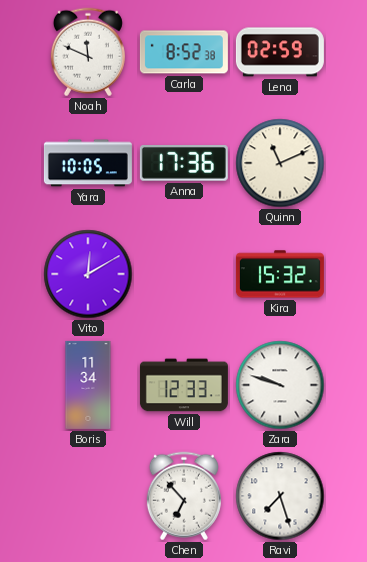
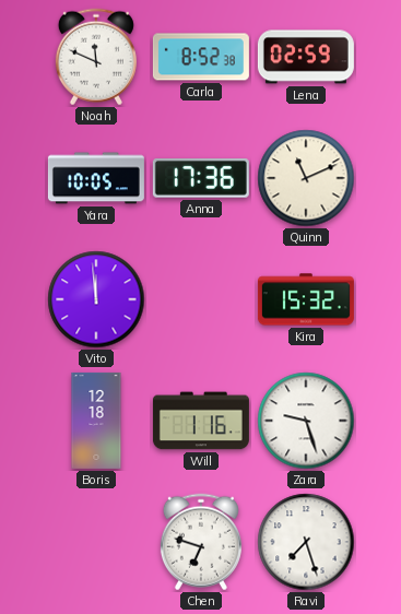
Vito: 12:10 -> 11:59 (96, 299)
Boris: 11:34 -> 12:18 (96, 421)
Will: 12:33 -> 1:16 (201, 421)
Zara: 9:48 -> 9:27 (306, 421)
Chen: 6:53 -> 6:48 (201, 542)
